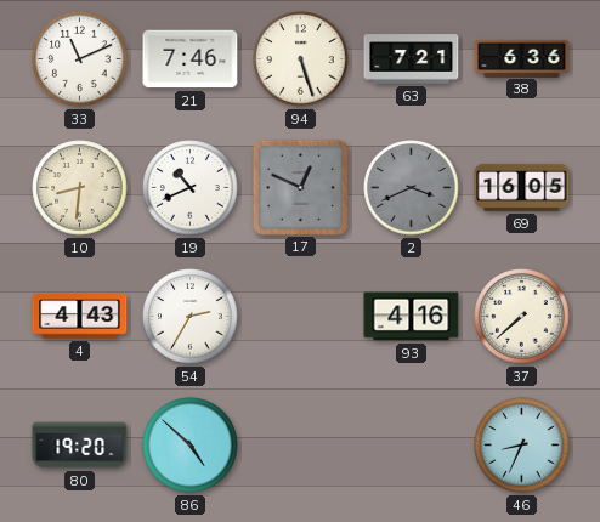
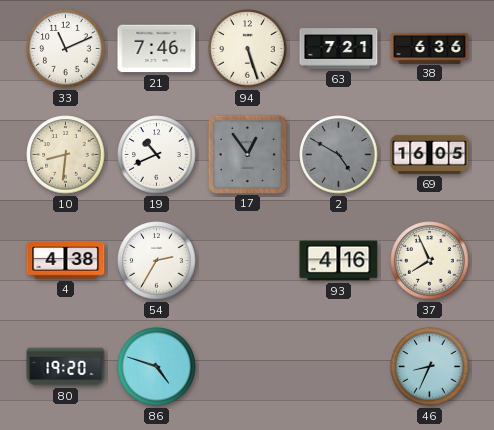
17: 12:49 -> 12:54 (247, 154)
2: 3:41 -> 4:50 (339, 155)
4: 4:43 -> 4:38 (66, 261)
37: 7:38 -> 7:56 (430, 261)
86: 4:52 -> 4:48 (157, 367)
